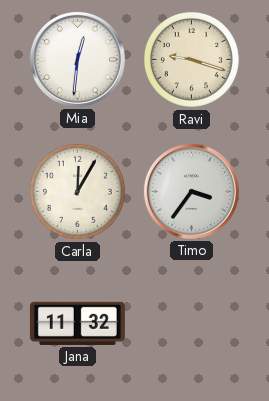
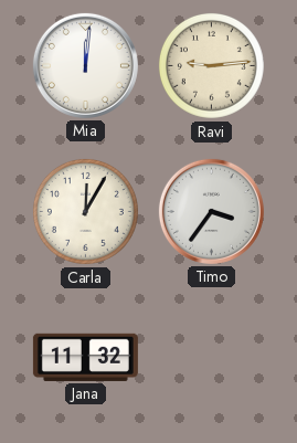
Mia: 12:31 -> 12:01 (85, 65)
Ravi: 9:18 -> 9:14 (211, 65)
